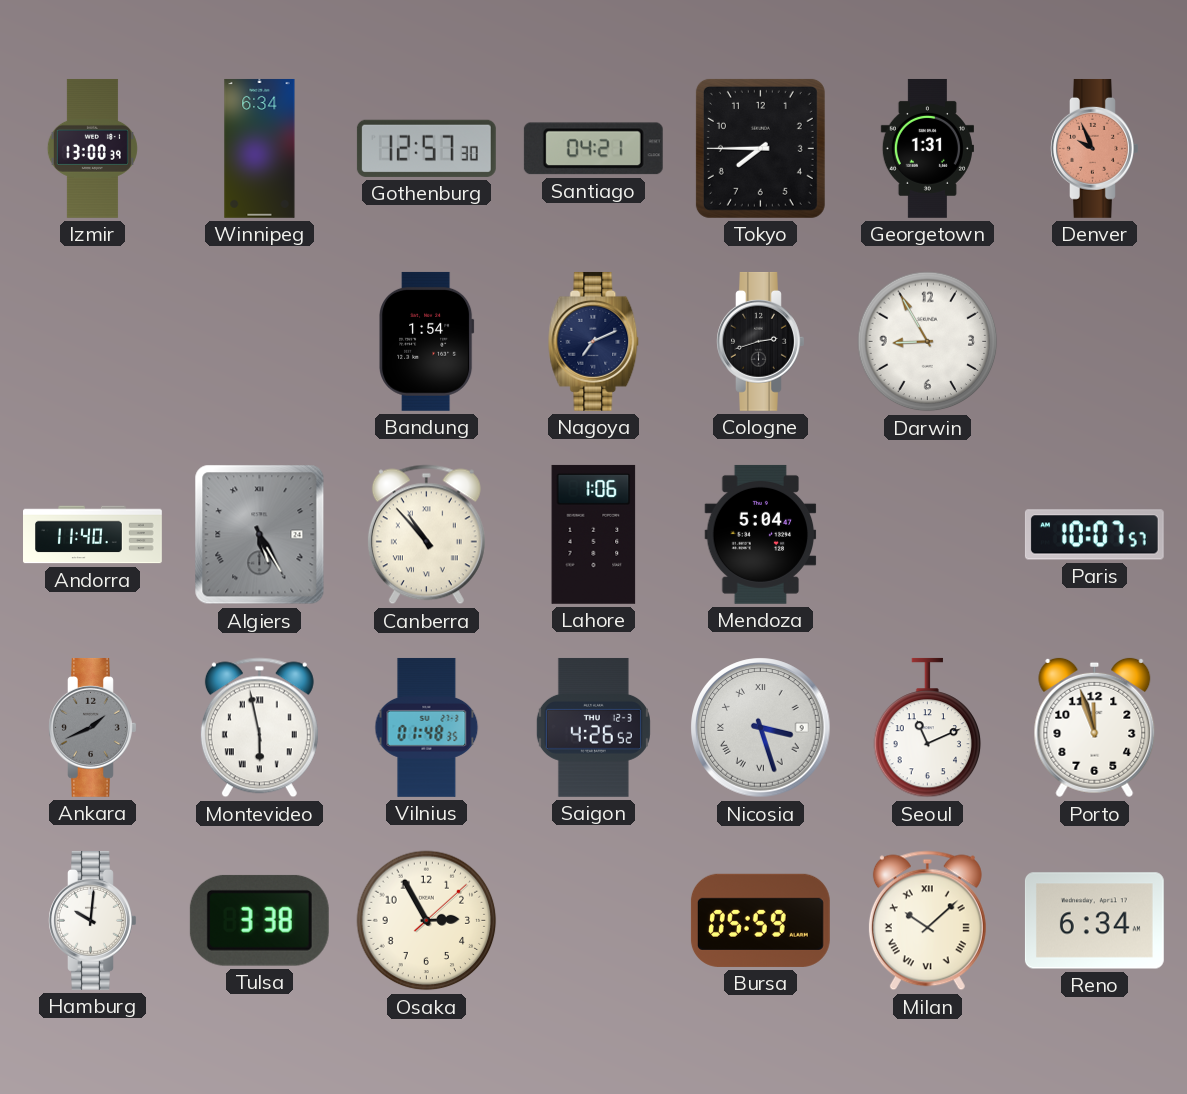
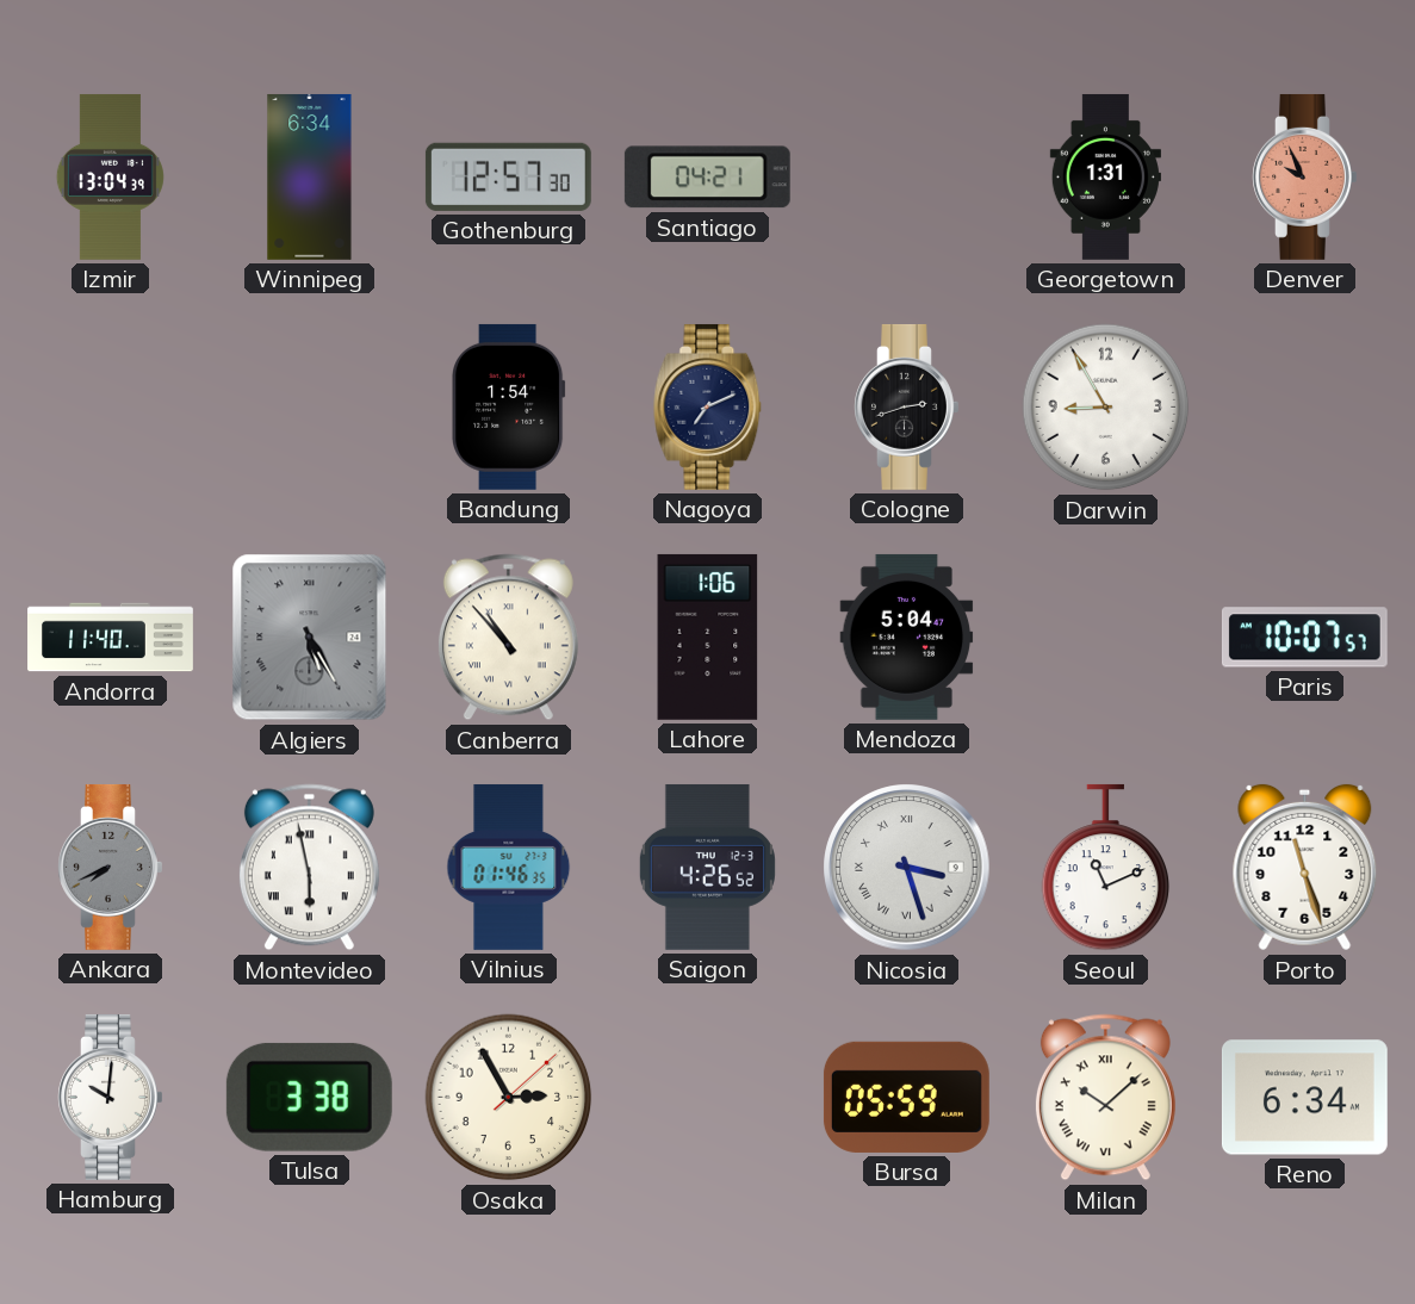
Izmir: 13:00 -> 13:04 (110, 176)
Tokyo: 7:45 -> none (760, 148)
Ankara: 1:41 -> 7:41 (111, 867)
Vilnius: 01:48 -> 01:46 (509, 868)
Porto: 11:57 -> 11:27 (1305, 868)
